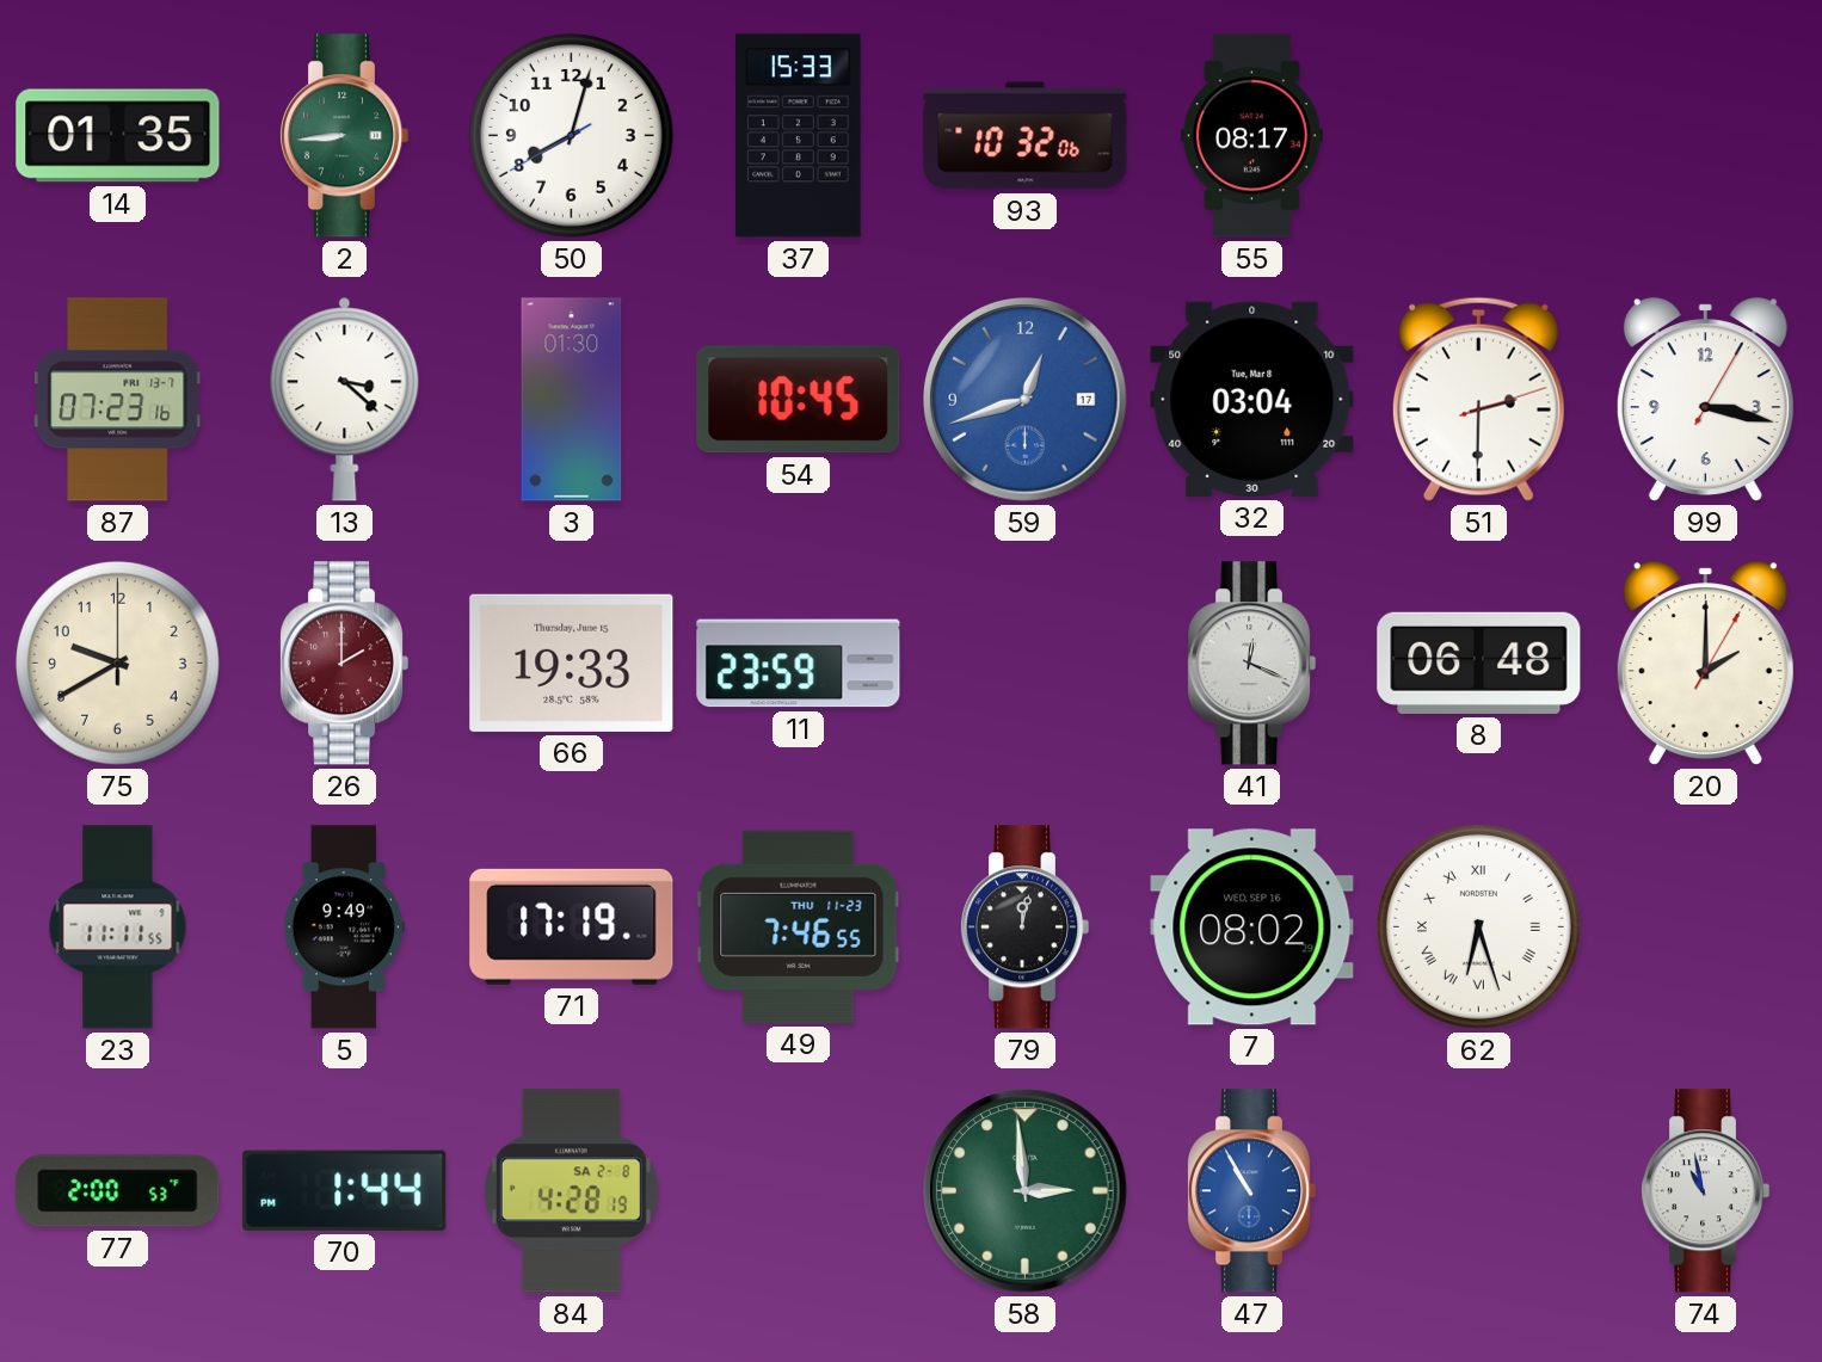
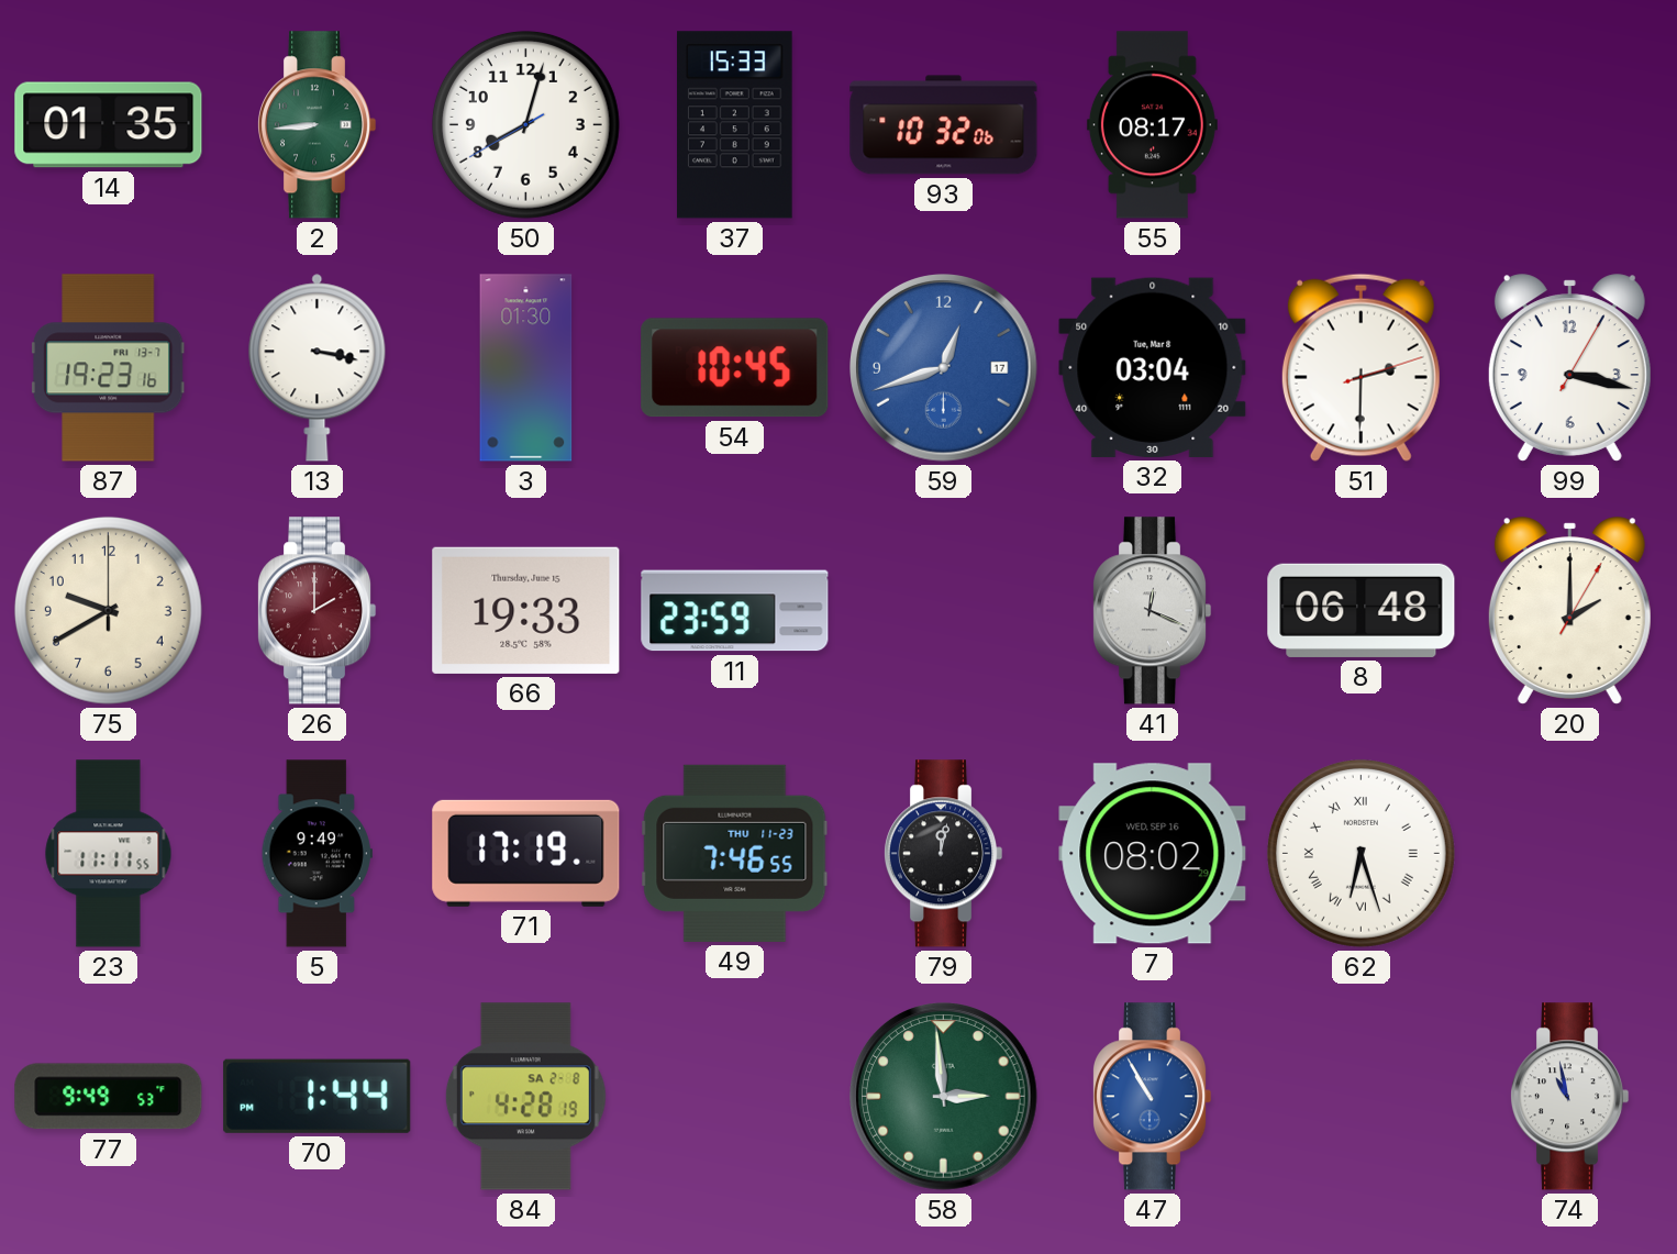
87: 07:23 -> 19:23 (108, 368)
13: 3:22 -> 3:17 (318, 368)
77: 2:00 -> 9:49 (109, 1097)
